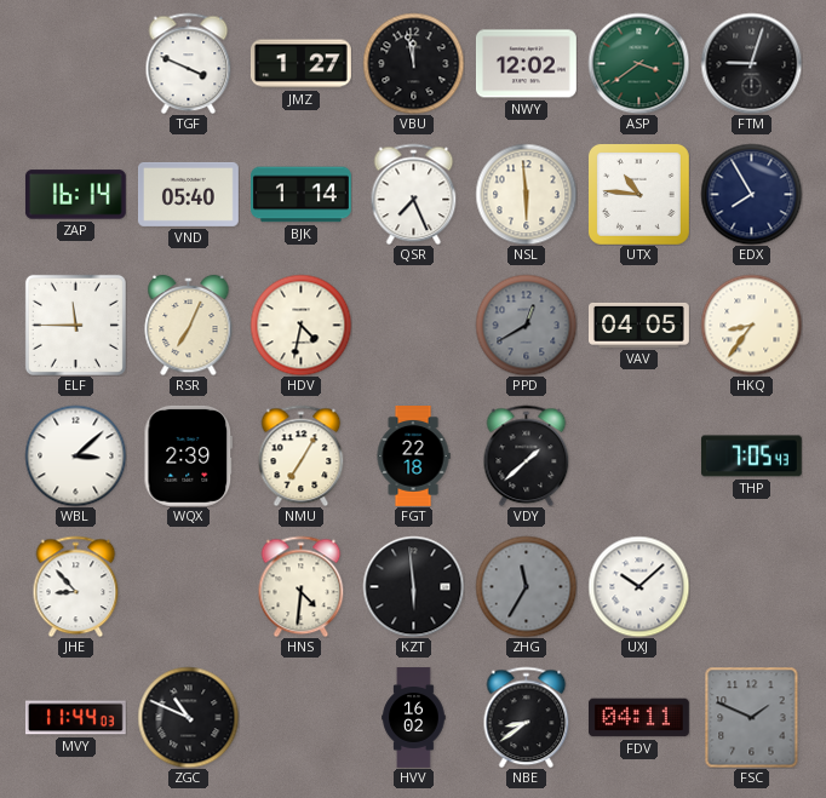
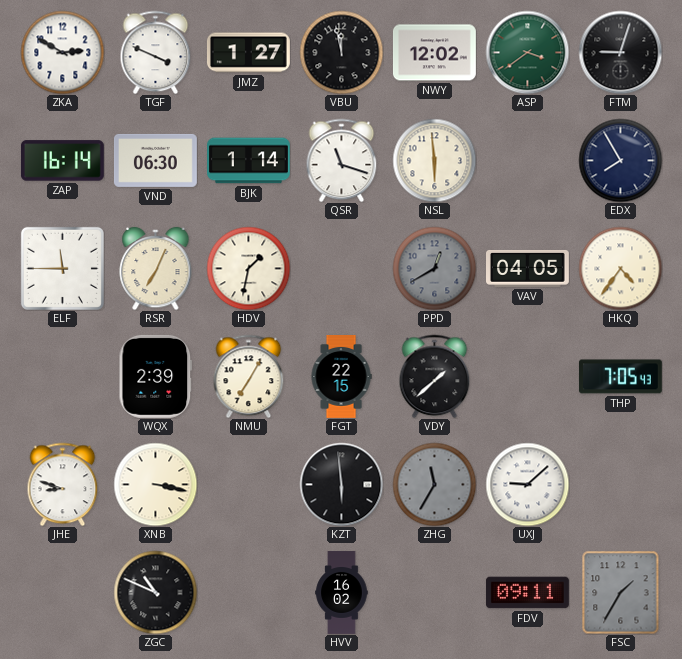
ZKA: none -> 2:50 (62, 52)
VND: 05:40 -> 06:30 (155, 160)
QSR: 7:26 -> 11:18 (342, 160)
UTX: 10:46 -> none (638, 194)
HDV: 4:32 -> 1:32 (248, 268)
HKQ: 8:36 -> 4:36 (620, 268)
WBL: 3:08 -> none (75, 455)
FGT: 22:18 -> 22:15 (341, 377)
JHE: 8:53 -> 8:48 (63, 484)
XNB: none -> 3:17 (155, 484)
HNS: 4:31 -> none (302, 586)
UXJ: 10:08 -> 9:08 (527, 484)
MVY: 11:44 -> none (75, 718)
NBE: 8:39 -> none (527, 717)
FDV: 04:11 -> 09:11 (527, 593)
FSC: 1:49 -> 1:35 (621, 592)
